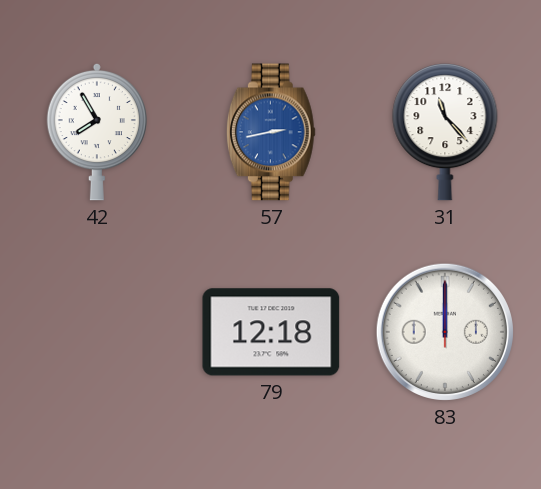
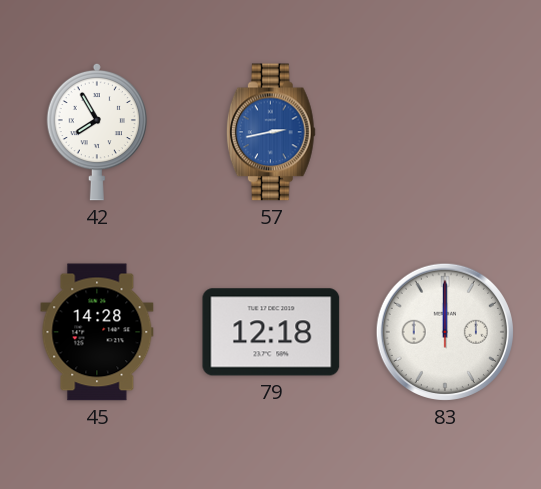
31: 11:23 -> none (445, 132)
45: none -> 14:28 (97, 332)
